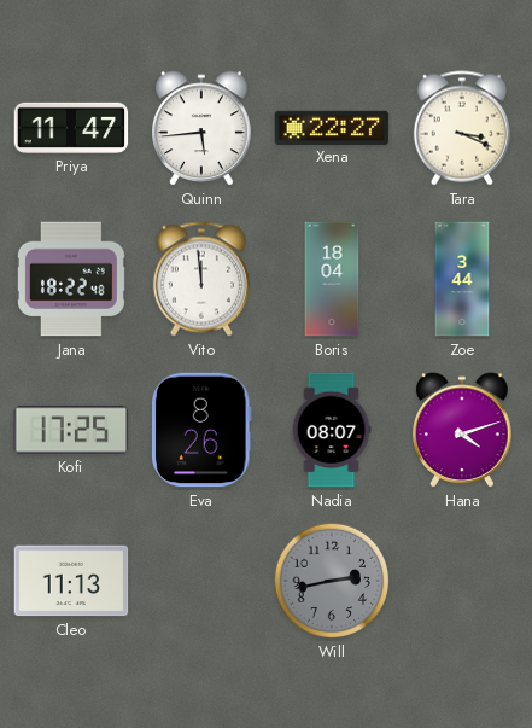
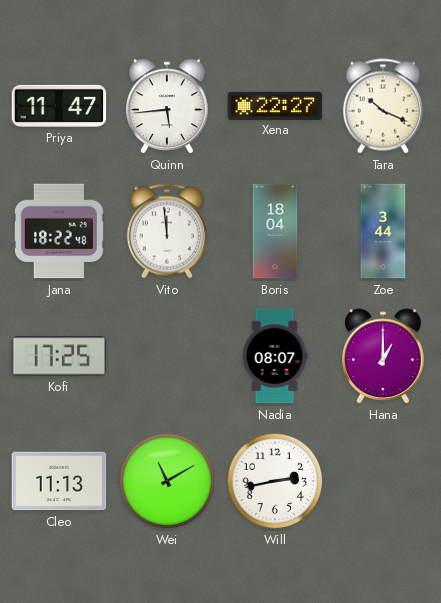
Tara: 3:19 -> 10:19 (383, 106)
Eva: 8:26 -> none (203, 430)
Hana: 4:12 -> 1:00 (384, 356)
Wei: none -> 11:10 (167, 481)
Will dial: grey -> white (275, 481)
